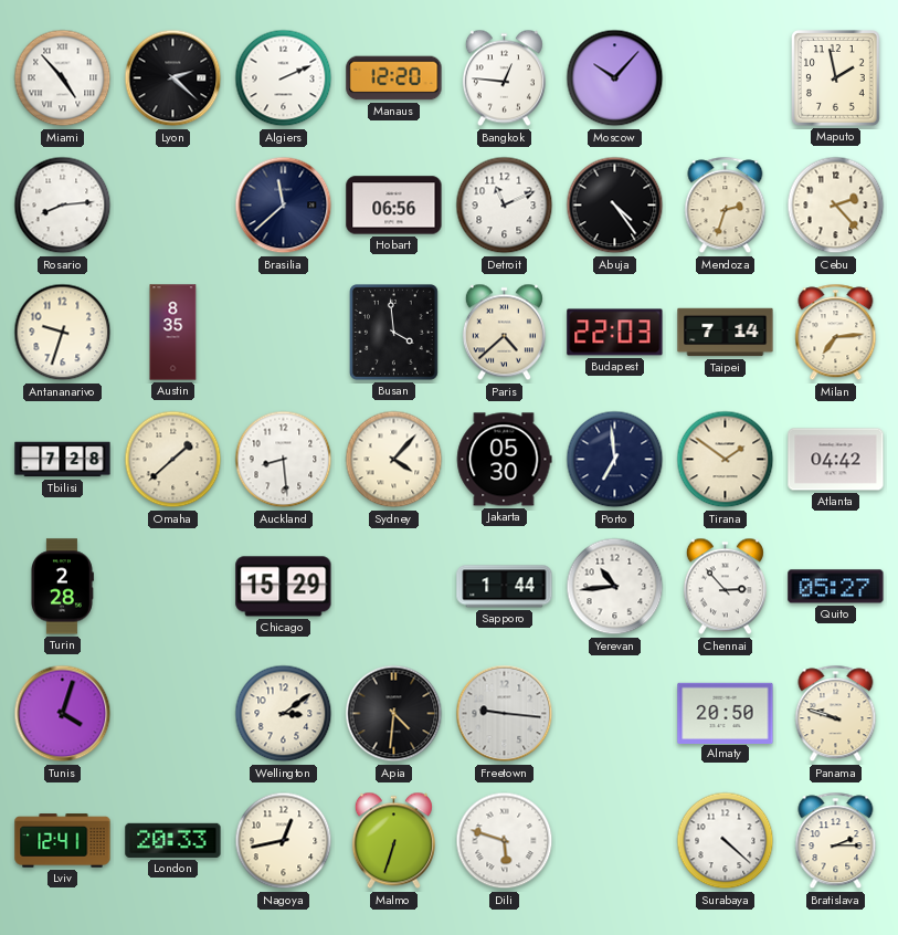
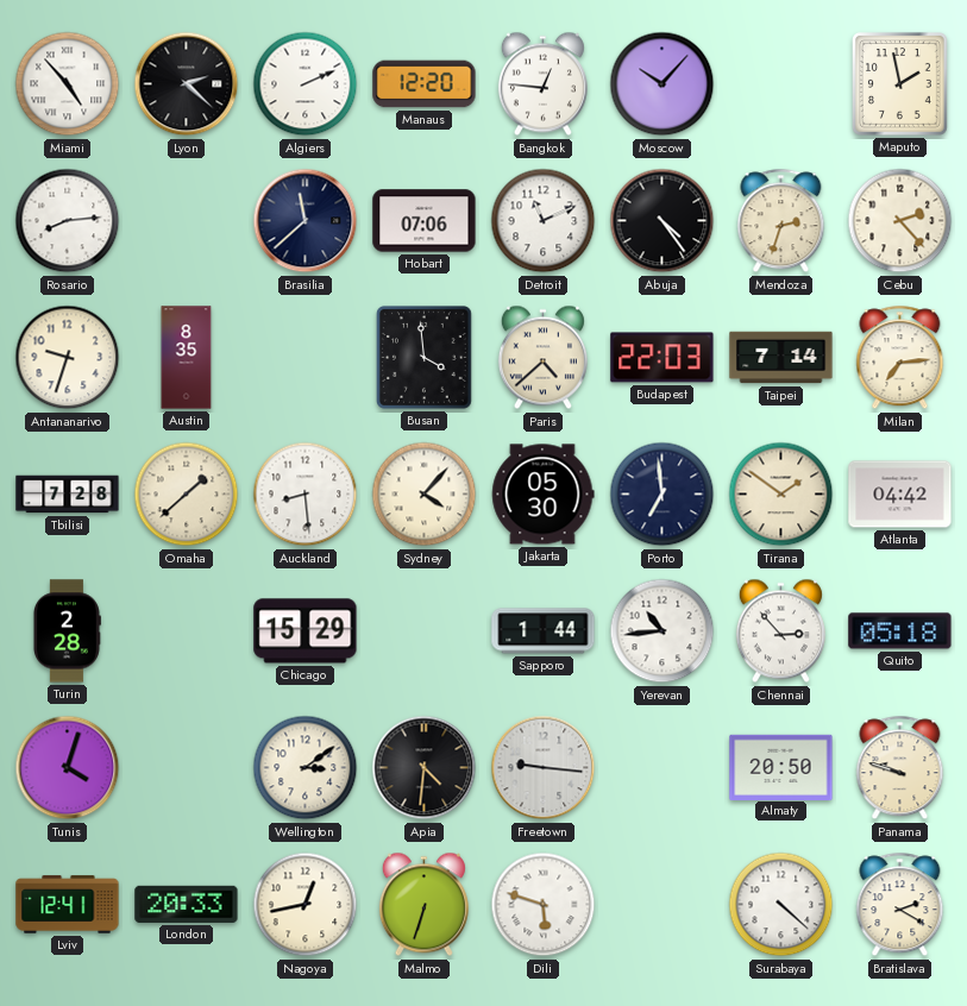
Hobart: 06:56 -> 07:06 (425, 221)
Quito: 05:27 -> 05:18 (900, 631)
Bratislava: 2:15 -> 2:20 (900, 905)
